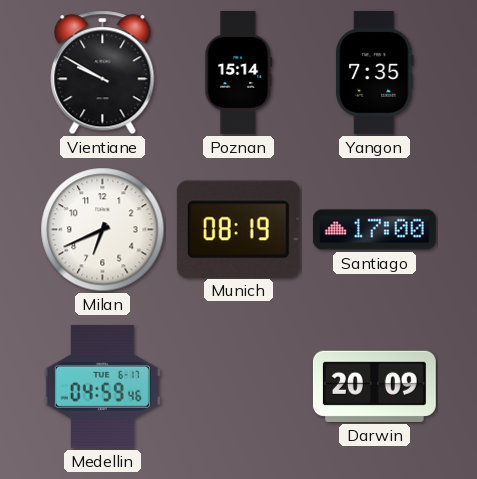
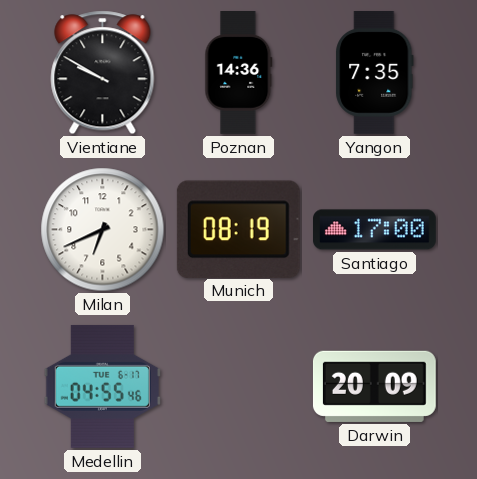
Poznan: 15:14 -> 14:36 (239, 73)
Medellin: 04:59 -> 04:55 (102, 386)
